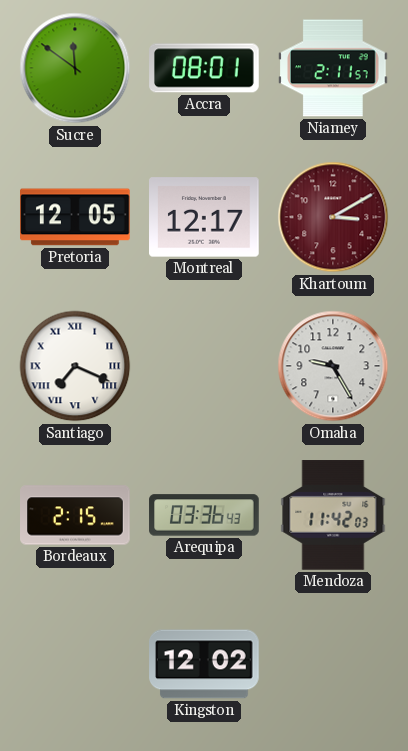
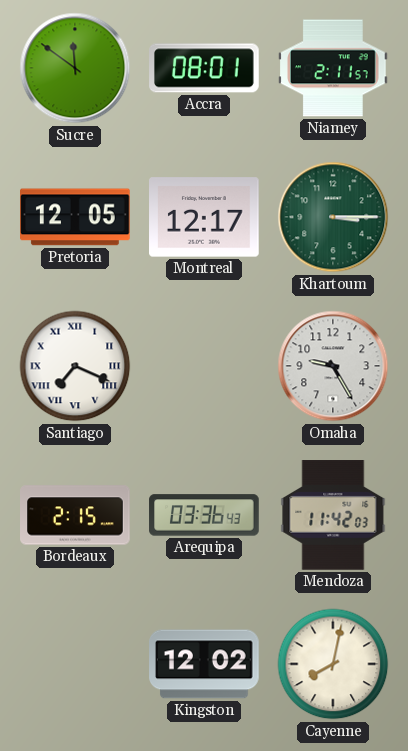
Khartoum: 3:10 -> 3:15 (333, 217)
Khartoum dial: burgundy -> green (333, 217)
Cayenne: none -> 8:02 (333, 664)
